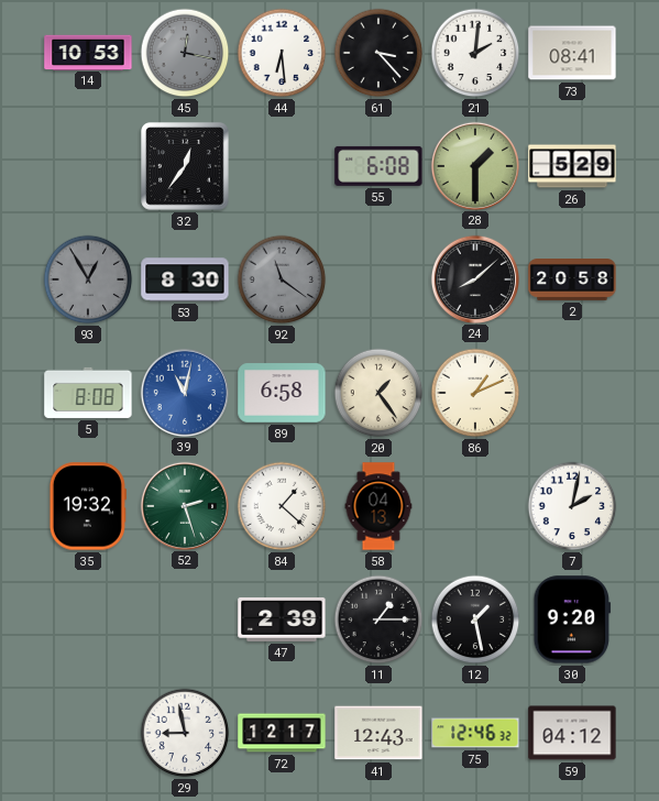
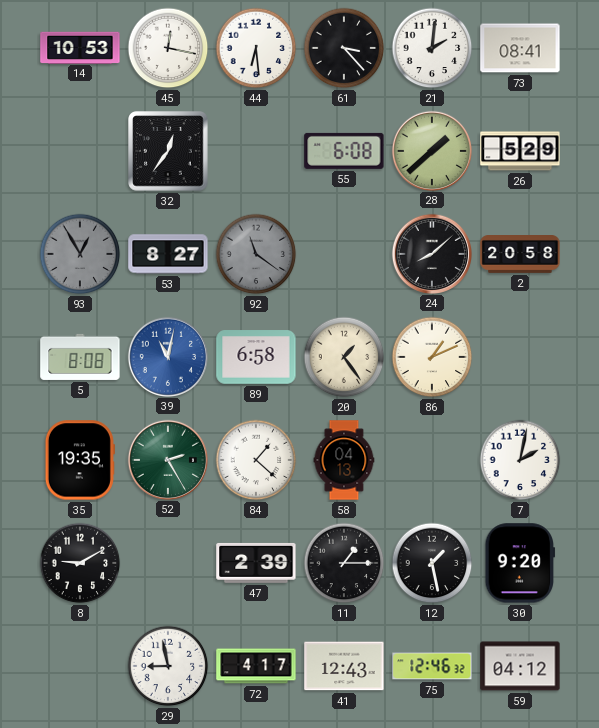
45 dial: grey -> white (168, 48)
28: 1:30 -> 1:38 (431, 150)
53: 8:30 -> 8:27 (168, 254)
35: 19:32 -> 19:35 (80, 460)
52: 2:27 -> 2:25 (167, 459)
8: none -> 9:10 (80, 563)
72: 12:17 -> 4:17 (256, 666)
